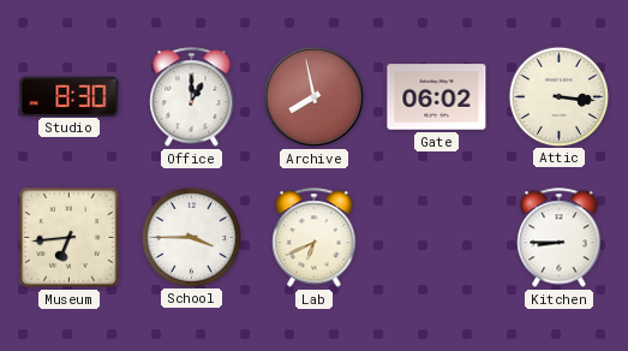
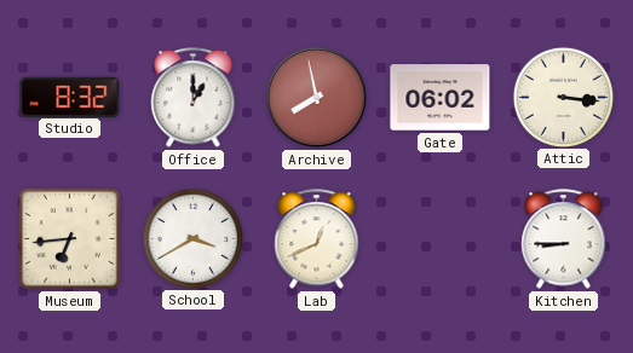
Studio: 8:30 -> 8:32 (70, 97)
School: 3:45 -> 3:40 (192, 238)
Lab: 6:41 -> 12:41 (317, 239)
